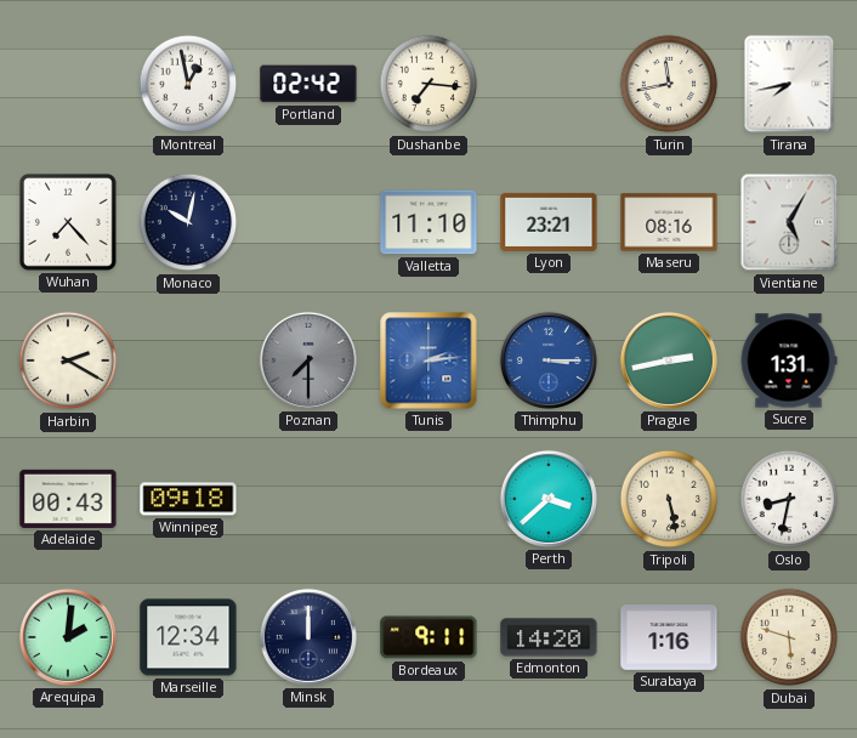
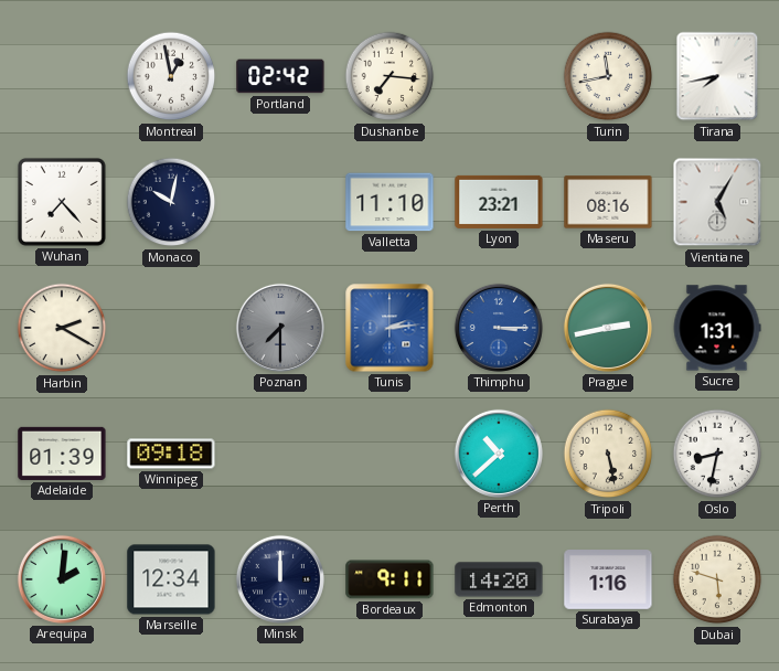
Adelaide: 00:43 -> 01:39 (62, 454)
Perth: 3:38 -> 10:38 (499, 454)
